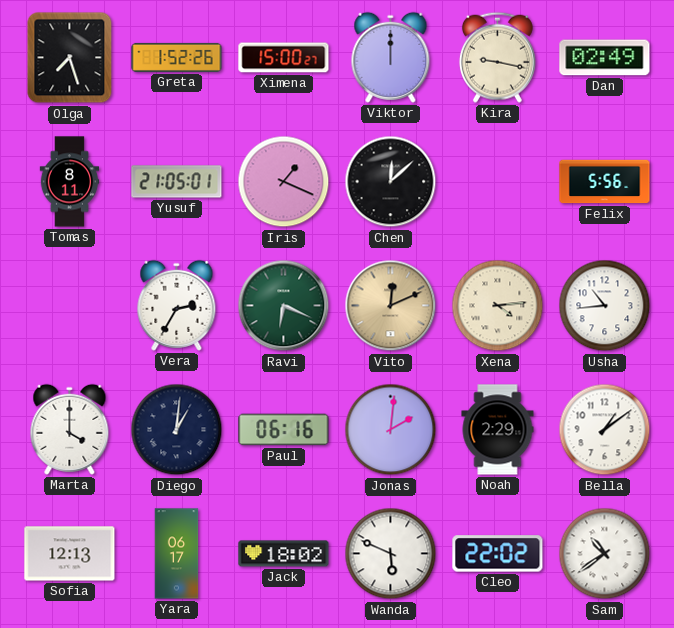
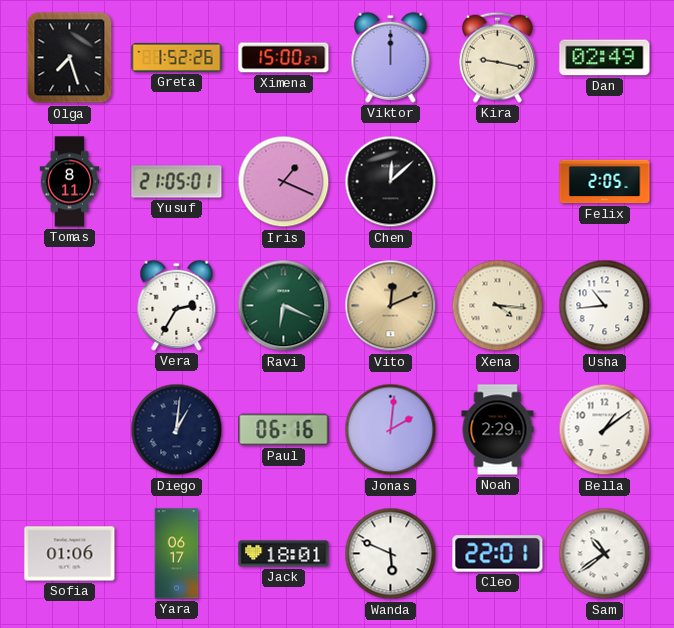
Felix: 5:56 -> 2:05 (605, 182)
Xena: 4:14 -> 4:16 (498, 306)
Marta: 4:00 -> none (70, 429)
Sofia: 12:13 -> 01:06 (70, 554)
Jack: 18:02 -> 18:01 (284, 554)
Cleo: 22:02 -> 22:01 (498, 554)
